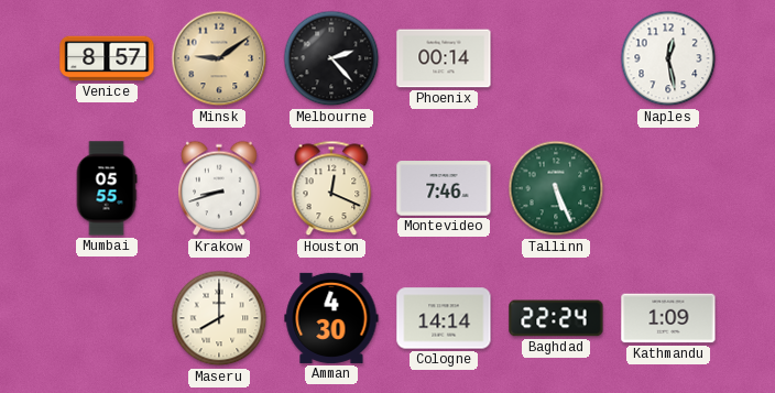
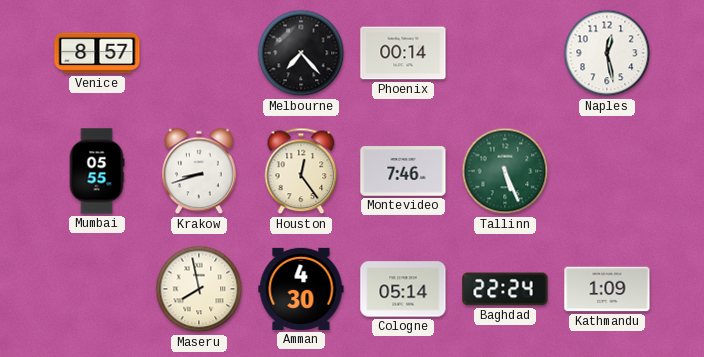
Minsk: 9:09 -> none (219, 58)
Melbourne: 2:23 -> 7:23 (301, 53)
Houston: 12:19 -> 12:24 (301, 171)
Maseru: 8:00 -> 7:58 (199, 289)
Cologne: 14:14 -> 05:14 (403, 289)
